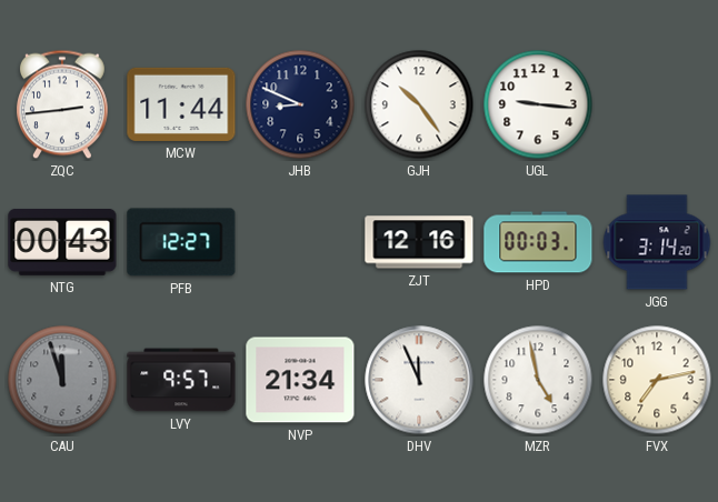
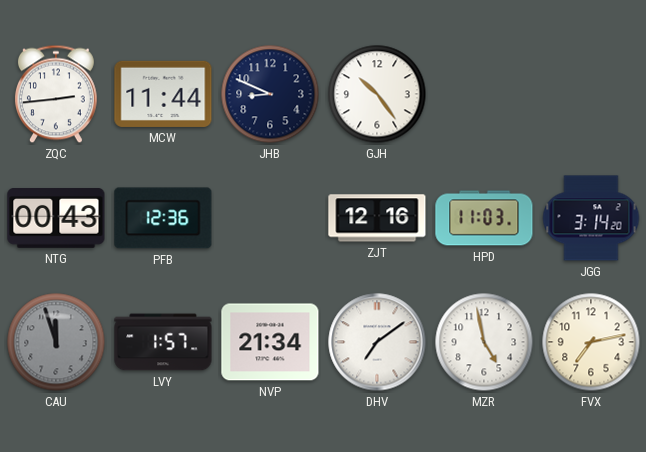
UGL: 9:16 -> none (538, 104)
PFB: 12:27 -> 12:36 (163, 218)
HPD: 00:03 -> 11:03 (484, 218)
LVY: 9:57 -> 1:57 (163, 342)
DHV: 11:56 -> 7:09 (377, 342)
